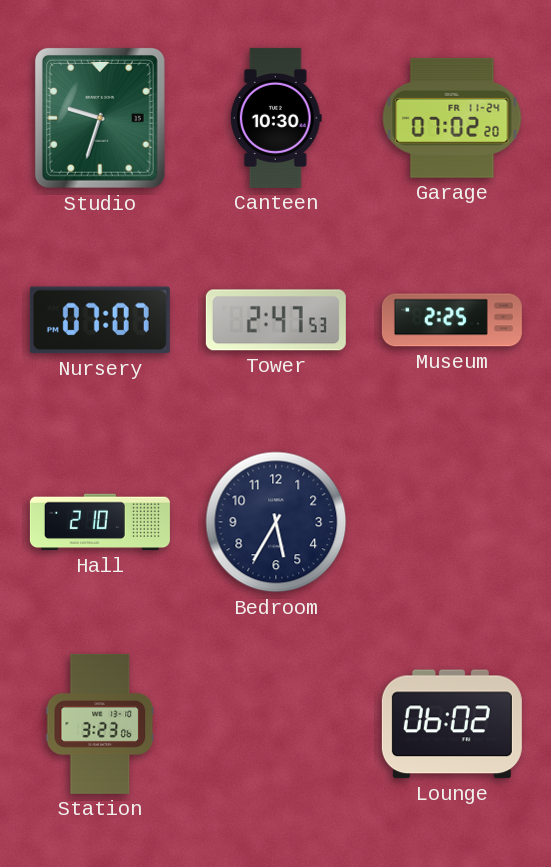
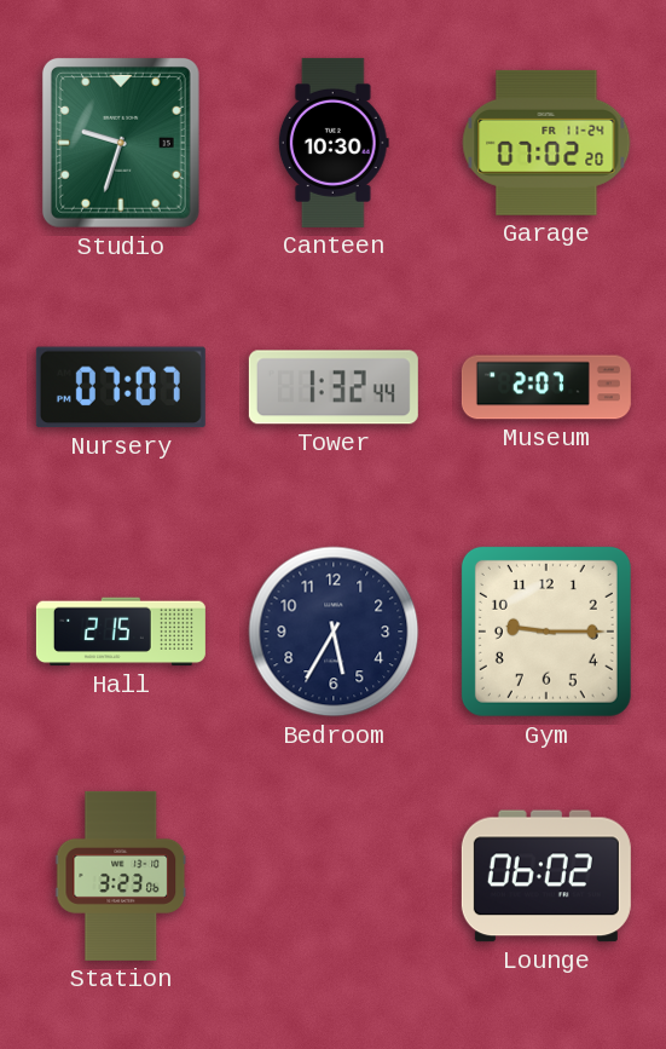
Tower: 2:47 -> 1:32 (334, 387)
Museum: 2:25 -> 2:07 (546, 387)
Hall: 2:10 -> 2:15 (121, 632)
Gym: none -> 9:15 (546, 632)
